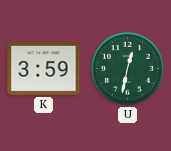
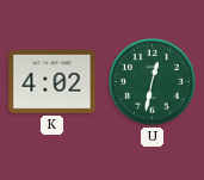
K: 3:59 -> 4:02 (52, 82)
